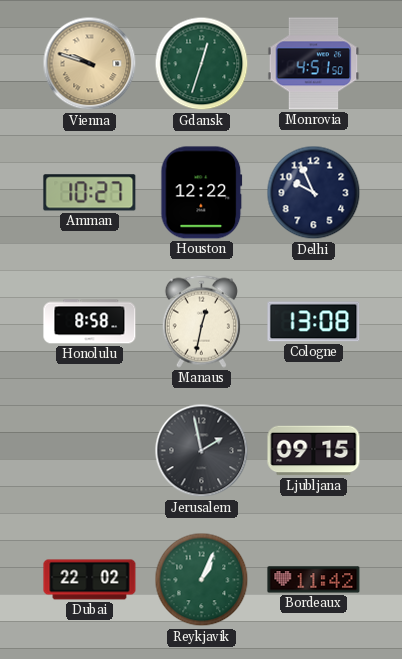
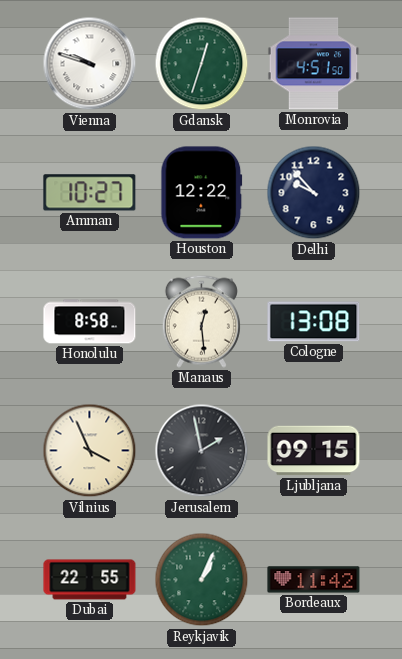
Vienna dial: champagne -> white (90, 64)
Delhi: 9:56 -> 9:53 (314, 193)
Manaus: 12:32 -> 12:29 (201, 321)
Vilnius: none -> 3:56 (90, 451)
Dubai: 22:02 -> 22:55 (90, 580)
